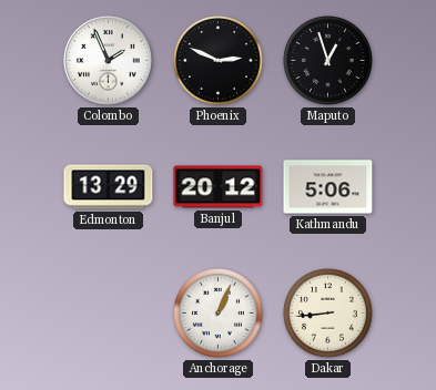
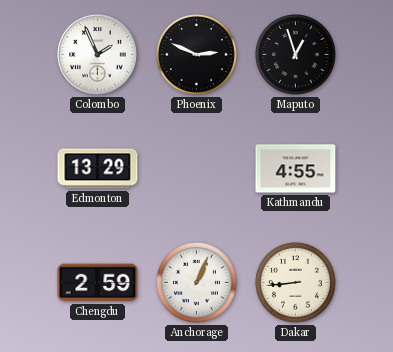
Banjul: 20:12 -> none (219, 187)
Kathmandu: 5:06 -> 4:55 (296, 169)
Chengdu: none -> 2:59 (98, 283)
